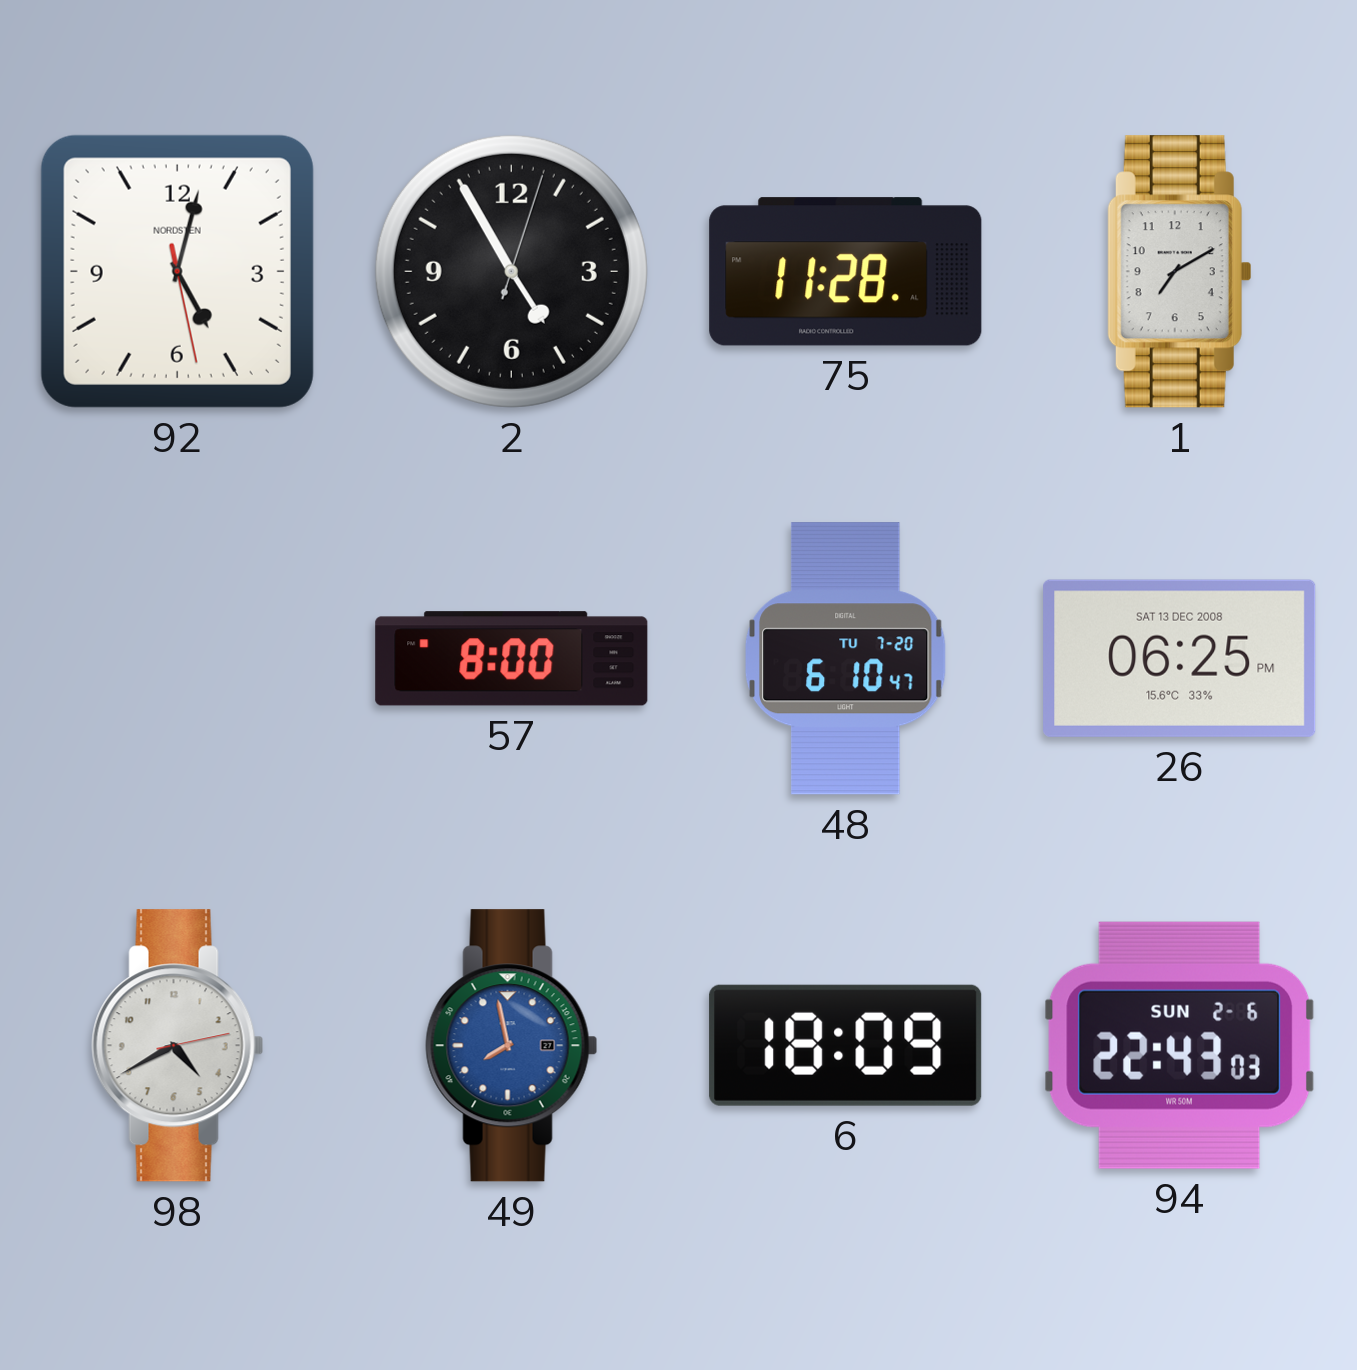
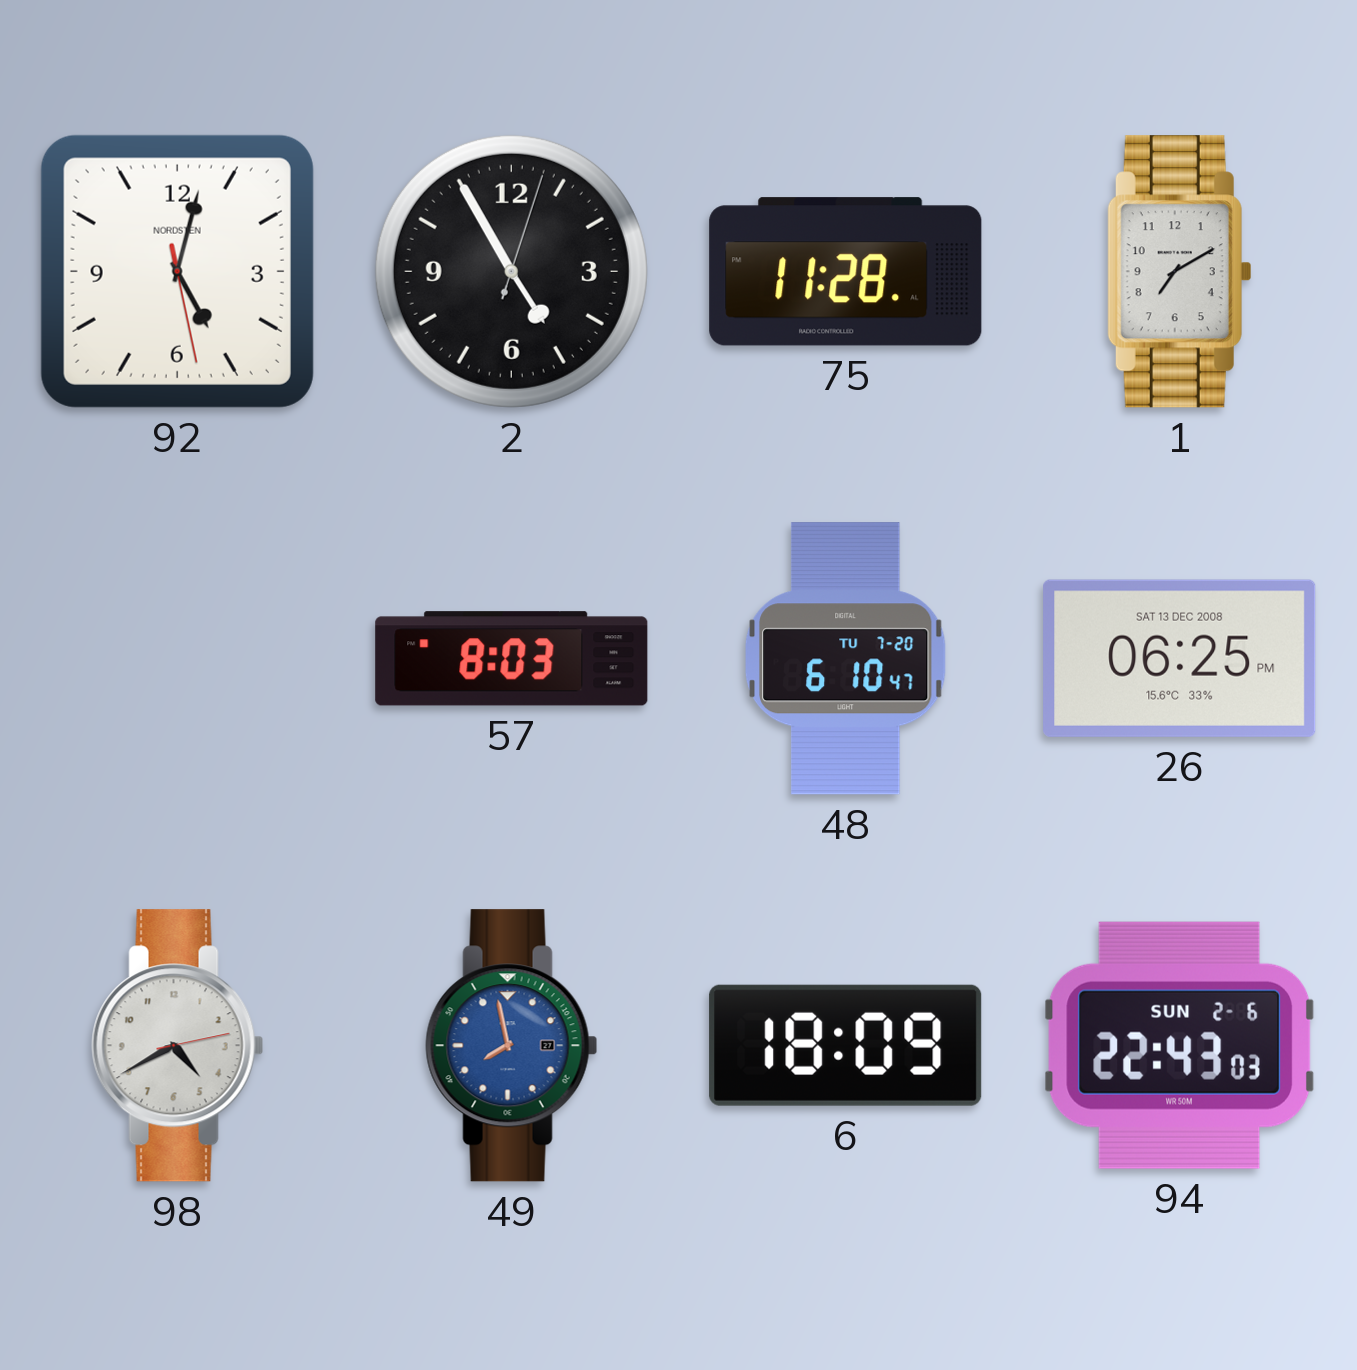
57: 8:00 -> 8:03 (512, 659)
